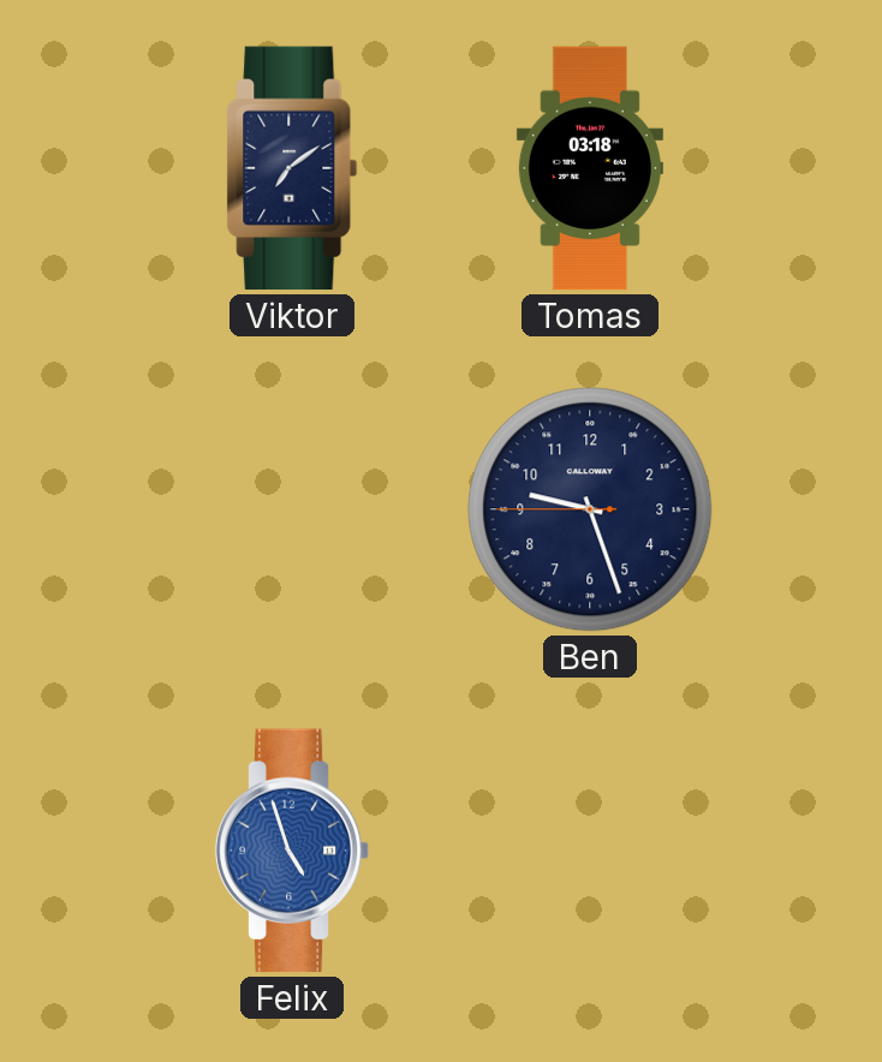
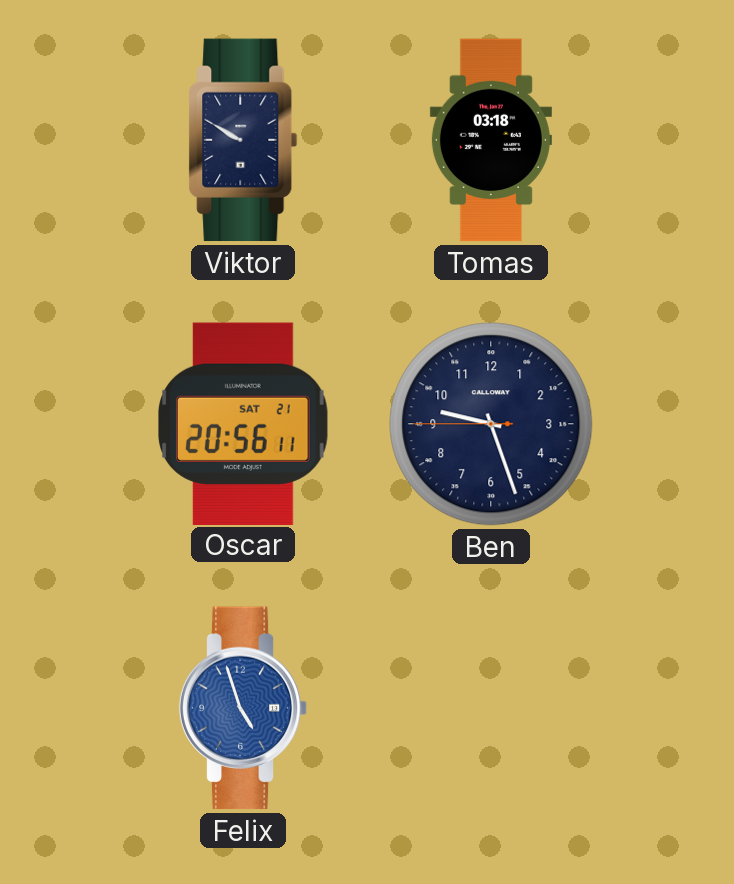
Viktor: 7:09 -> 9:50 (243, 140)
Oscar: none -> 20:56 (244, 423)
